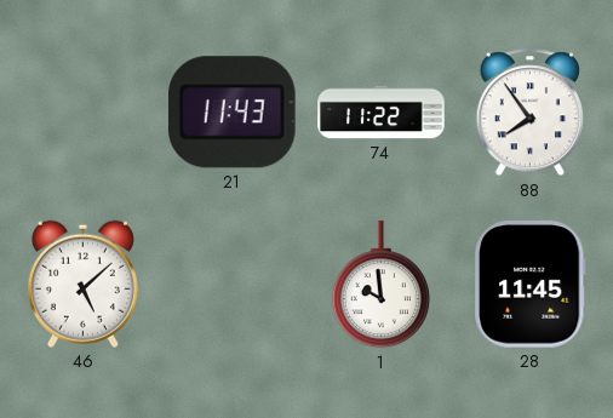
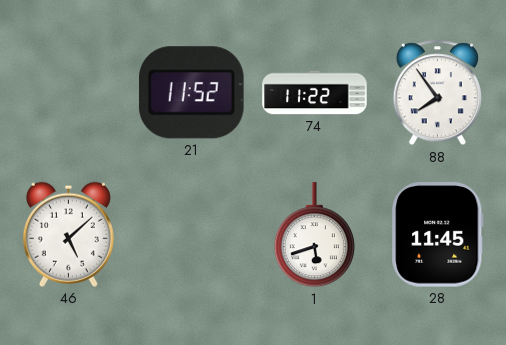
21: 11:43 -> 11:52 (191, 93)
1: 9:59 -> 5:42 (314, 235)
